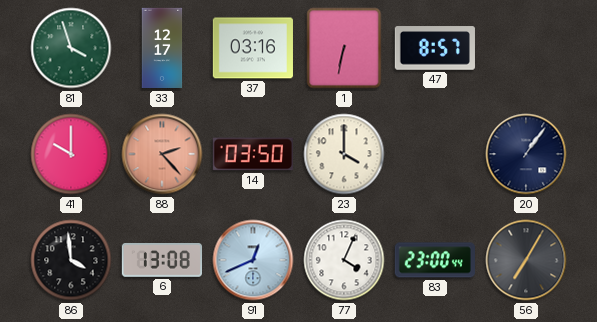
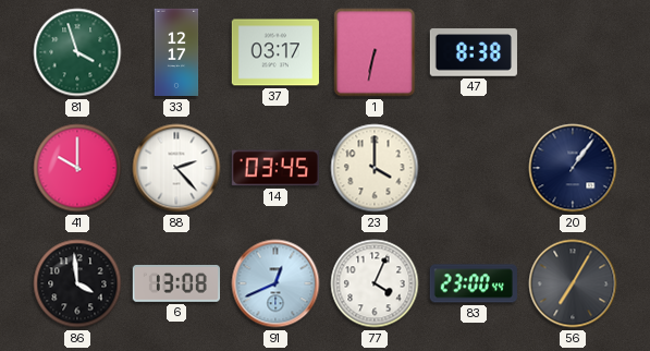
37: 03:16 -> 03:17 (275, 52)
47: 8:57 -> 8:38 (473, 52)
88 dial: salmon -> white (176, 168)
14: 03:50 -> 03:45 (275, 168)
